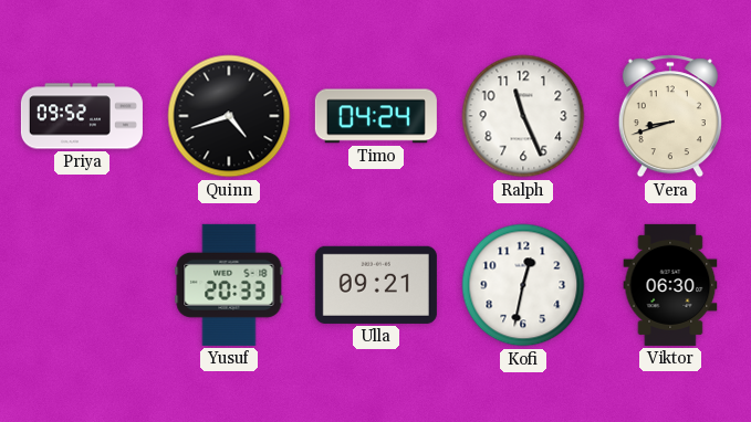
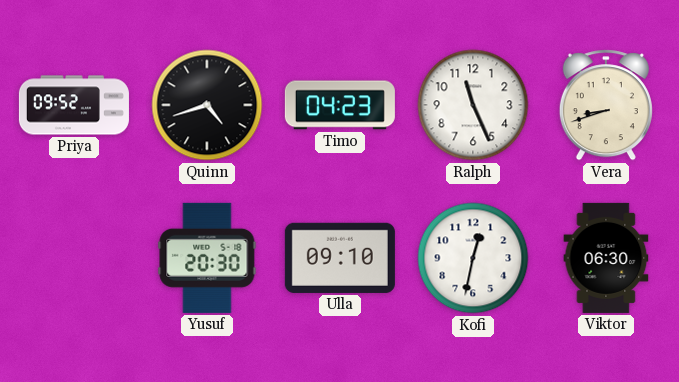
Timo: 04:24 -> 04:23 (340, 105)
Yusuf: 20:33 -> 20:30 (207, 258)
Ulla: 09:21 -> 09:10 (340, 258)
